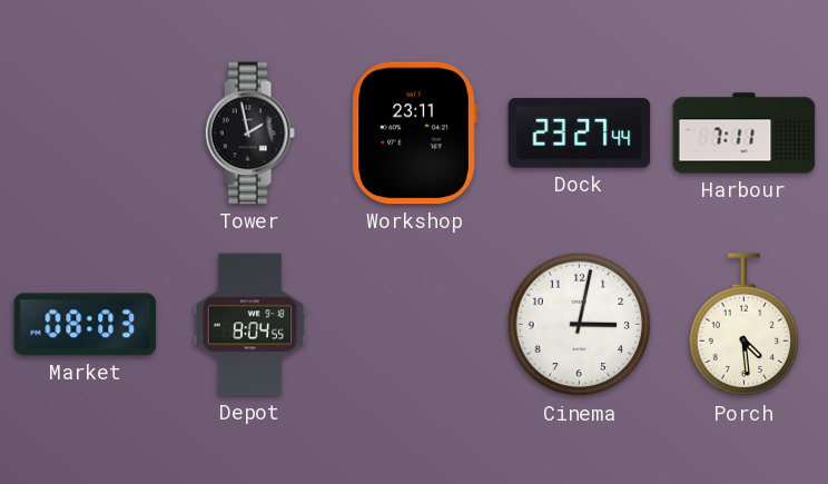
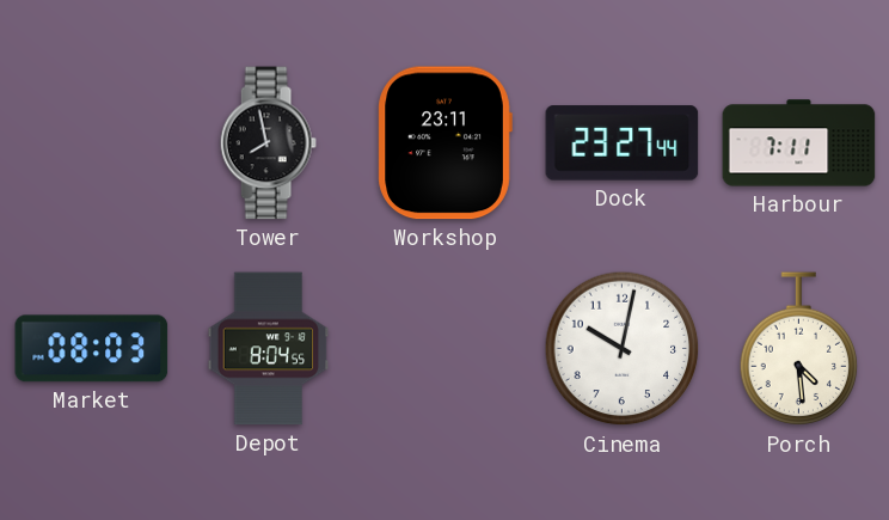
Tower: 1:58 -> 7:58 (268, 143)
Cinema: 3:02 -> 10:02 (623, 349)
